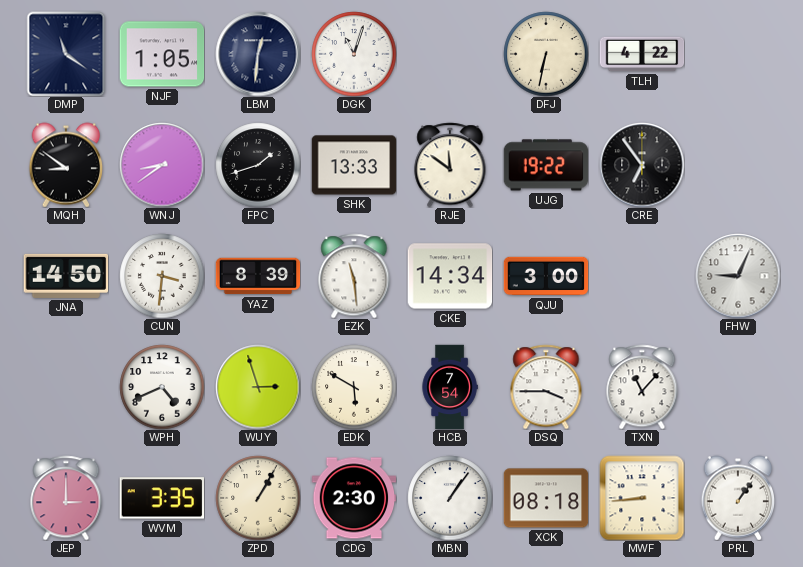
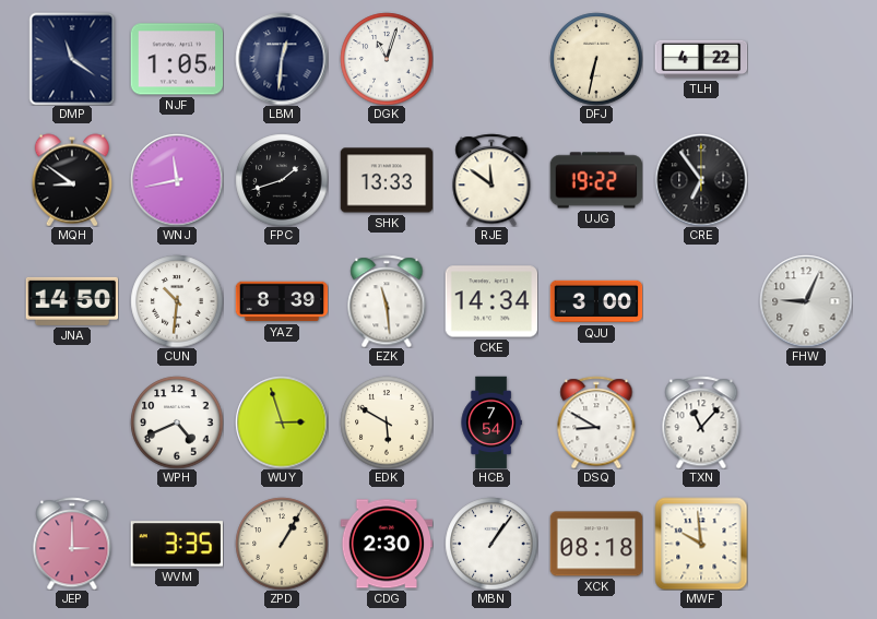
WNJ: 8:39 -> 11:43 (177, 180)
CUN: 3:31 -> 10:31 (177, 301)
DSQ: 3:45 -> 8:50 (596, 422)
MWF: 8:44 -> 9:59 (701, 544)
PRL: 1:06 -> none (738, 498)
